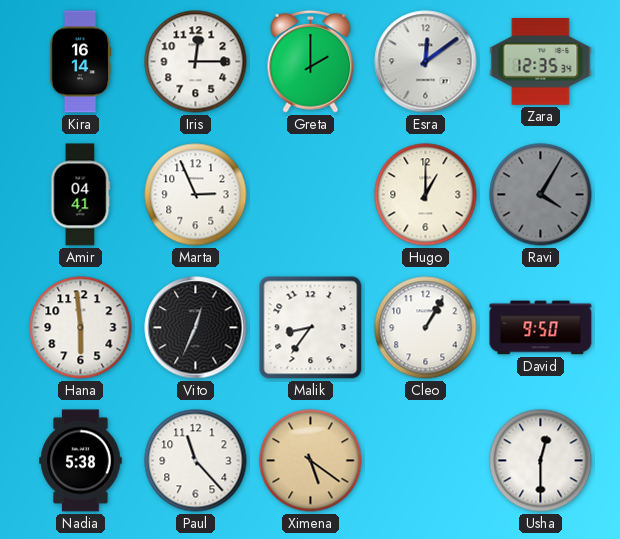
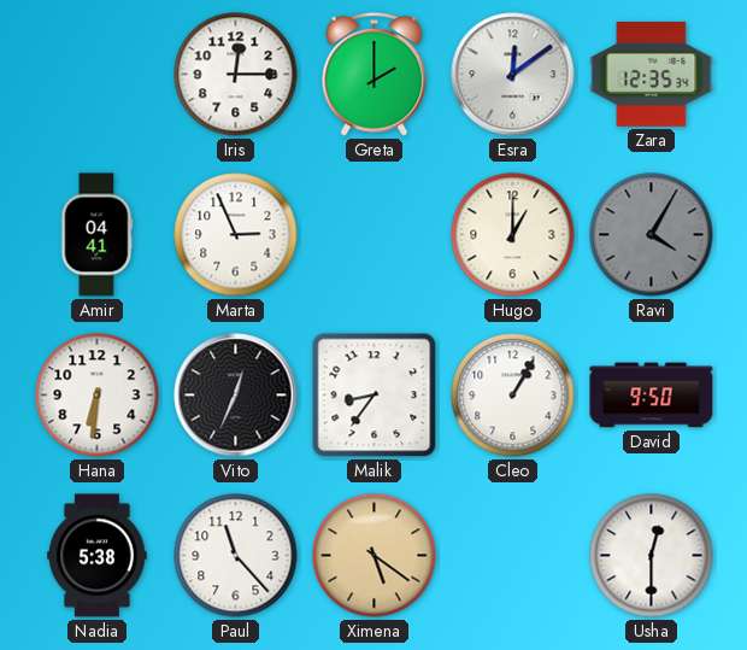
Kira: 16:14 -> none (80, 62)
Hana: 5:59 -> 6:31 (98, 396)
